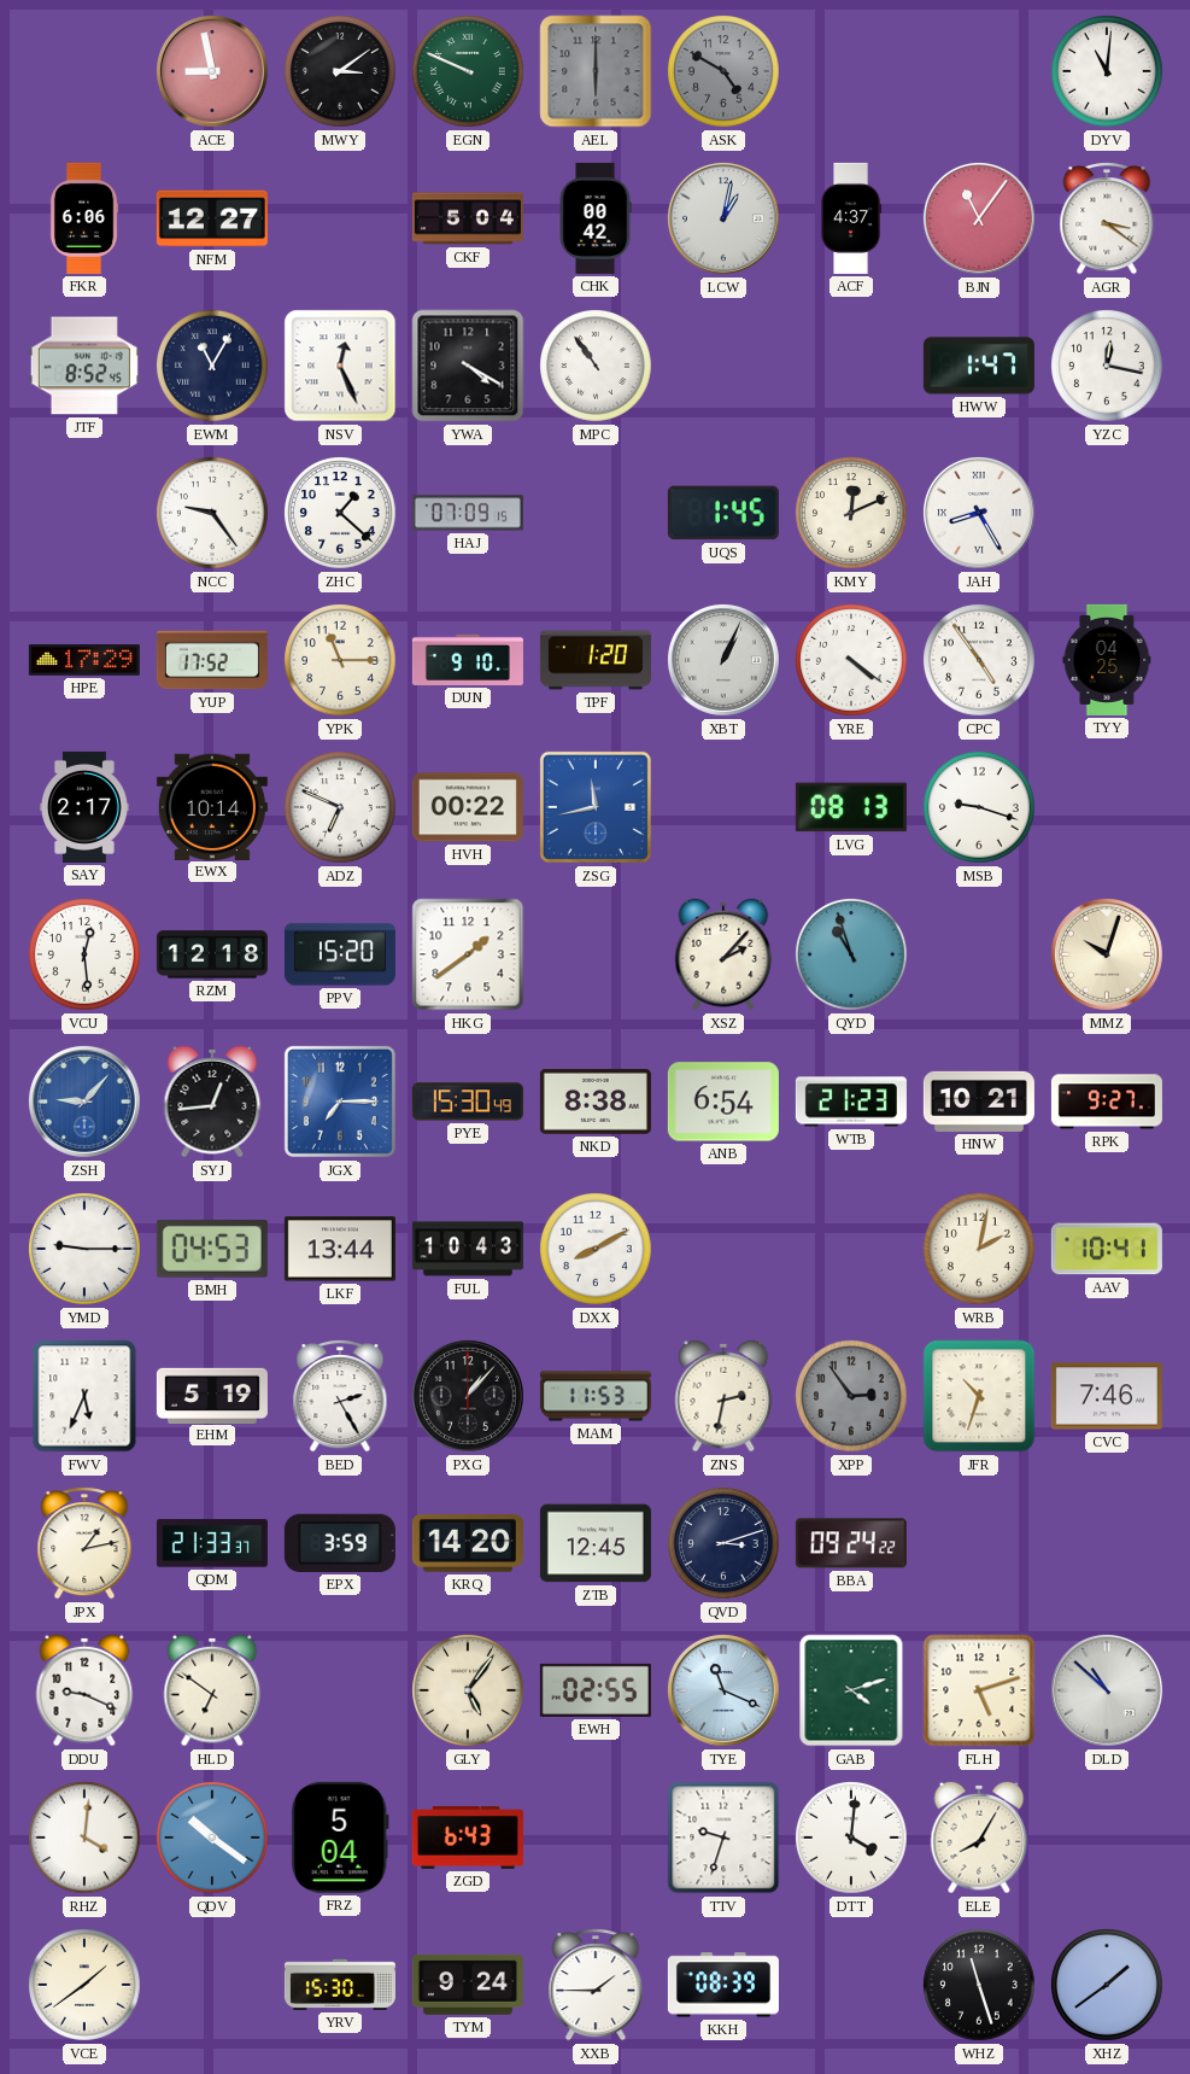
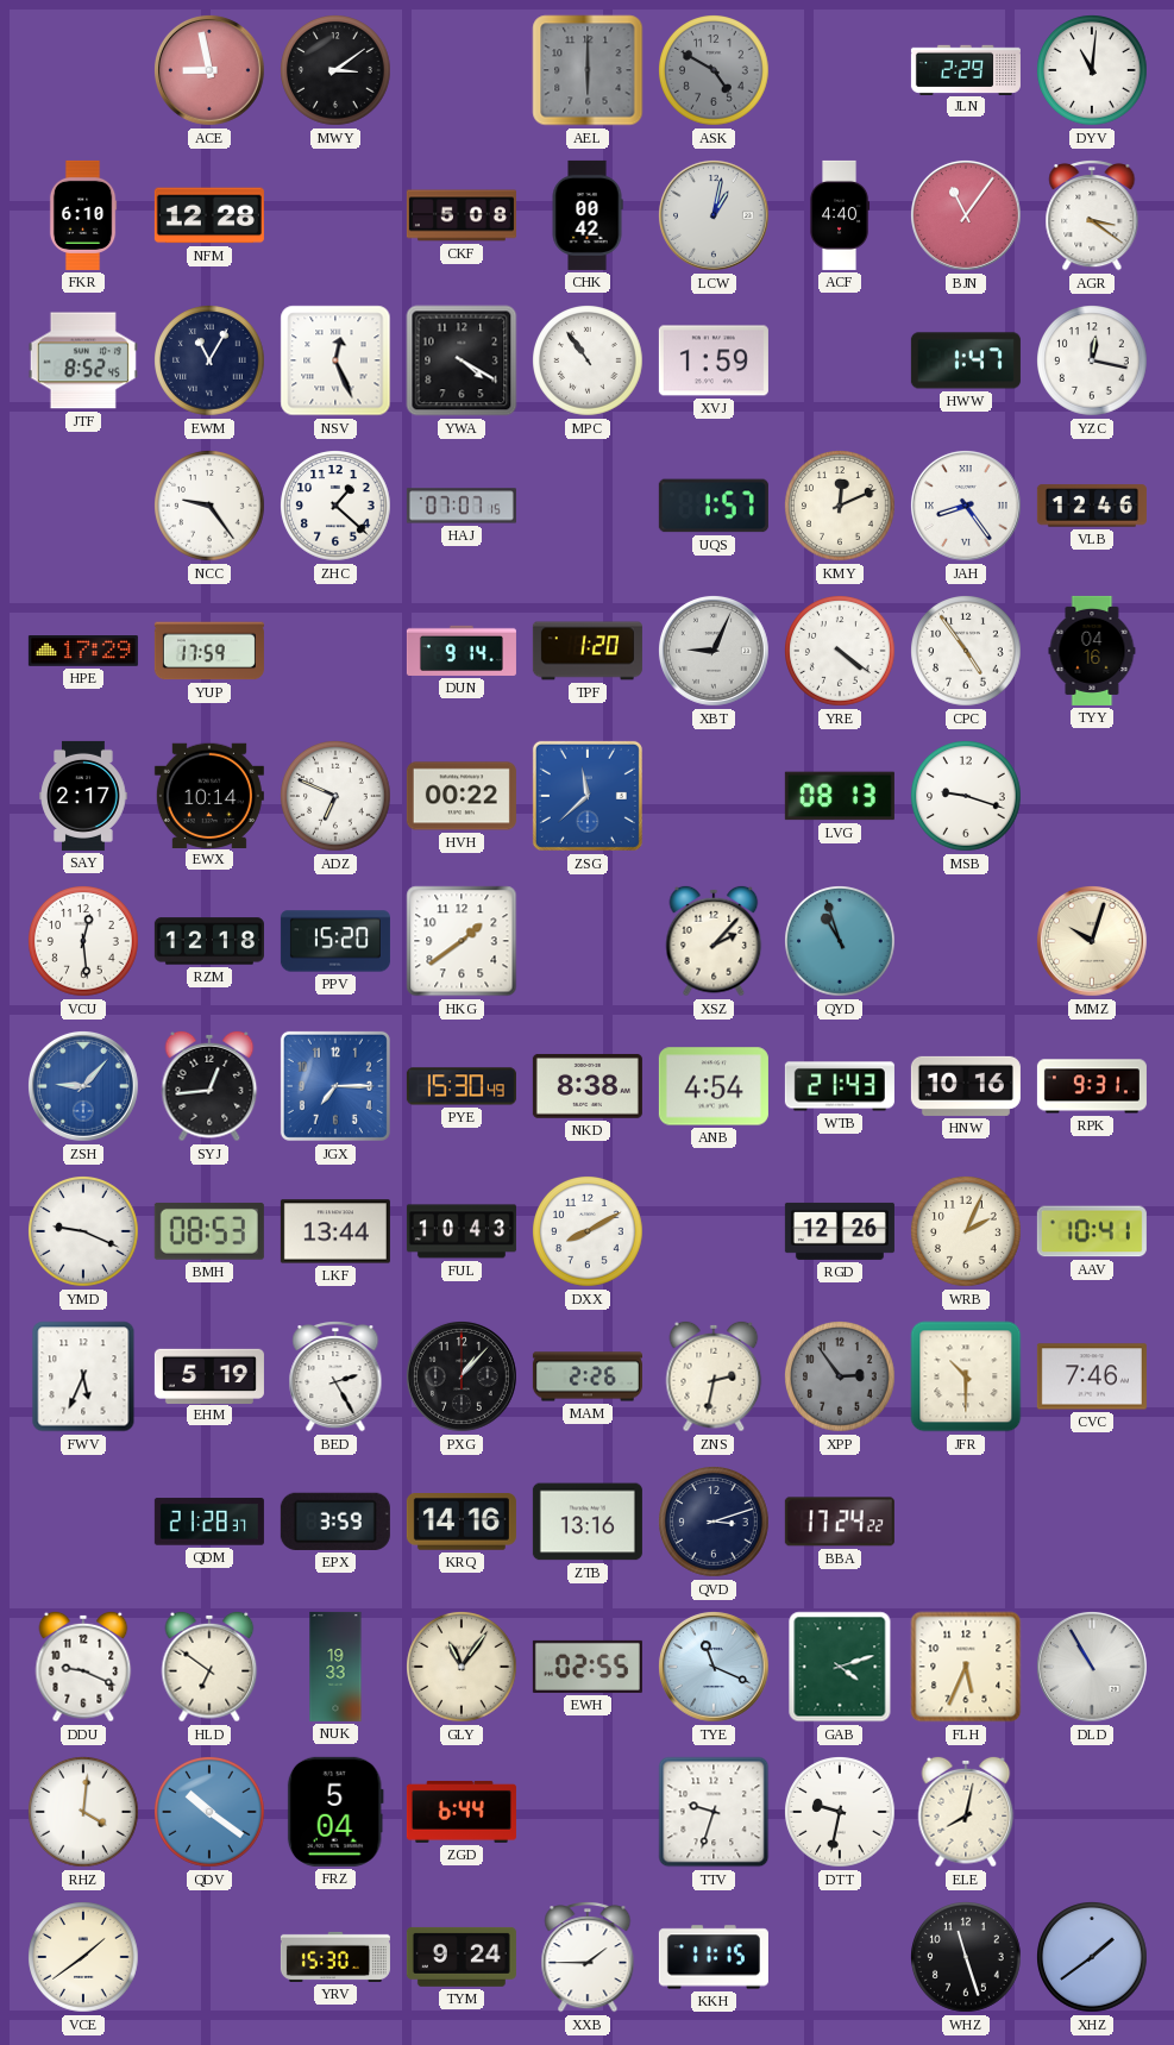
EGN: 9:49 -> none (468, 71)
JLN: none -> 2:29 (966, 69)
FKR: 6:06 -> 6:10 (83, 215)
NFM: 12:27 -> 12:28 (209, 215)
CKF: 5:04 -> 5:08 (462, 215)
ACF: 4:37 -> 4:40 (840, 215)
XVJ: none -> 1:59 (714, 360)
HAJ: 07:09 -> 07:07 (462, 506)
UQS: 1:45 -> 1:57 (714, 506)
JAH: 8:25 -> 8:24 (966, 506)
VLB: none -> 12:46 (1092, 506)
YUP: 17:52 -> 17:59 (209, 651)
YPK: 11:15 -> none (340, 660)
DUN: 9:10 -> 9:14 (462, 651)
XBT: 1:04 -> 9:04 (714, 651)
TYY: 04:25 -> 04:16 (1092, 651)
ZSG: 11:43 -> 11:38 (588, 796)
ANB: 6:54 -> 4:54 (714, 1086)
WTB: 21:23 -> 21:43 (840, 1086)
HNW: 10:21 -> 10:16 (966, 1086)
RPK: 9:27 -> 9:31 (1092, 1086)
YMD: 9:15 -> 9:19 (83, 1231)
BMH: 04:53 -> 08:53 (209, 1231)
RGD: none -> 12:26 (840, 1231)
WRB: 2:02 -> 2:04 (966, 1231)
MAM: 11:53 -> 2:26 (588, 1376)
JFR: 10:33 -> 10:30 (966, 1376)
JPX: 1:13 -> none (84, 1544)
QDM: 21:33 -> 21:28 (209, 1522)
KRQ: 14:20 -> 14:16 (462, 1523)
ZTB: 12:45 -> 13:16 (588, 1522)
BBA: 09:24 -> 17:24 (840, 1522)
NUK: none -> 19:33 (335, 1667)
GLY: 5:06 -> 11:06 (462, 1667)
FLH: 5:12 -> 5:34 (966, 1667)
DLD: 10:52 -> 10:55 (1092, 1667)
ZGD: 6:43 -> 6:44 (462, 1812)
DTT: 4:01 -> 9:32 (840, 1812)
ELE: 8:05 -> 8:02 (966, 1812)
KKH: 08:39 -> 11:15 (714, 1957)
